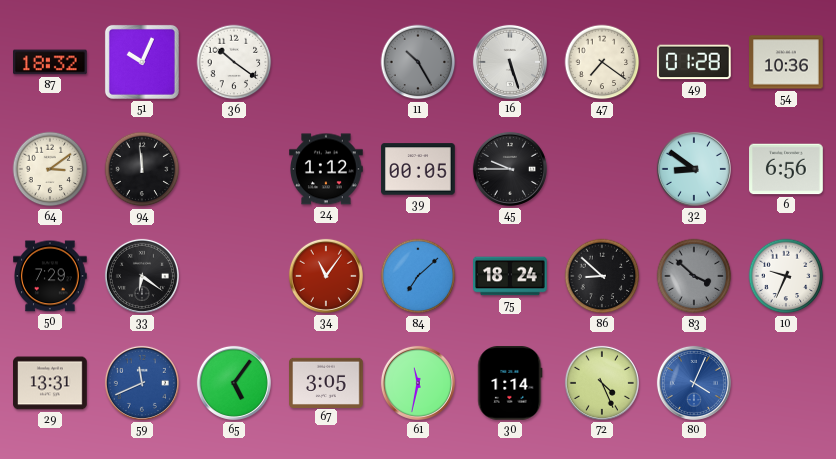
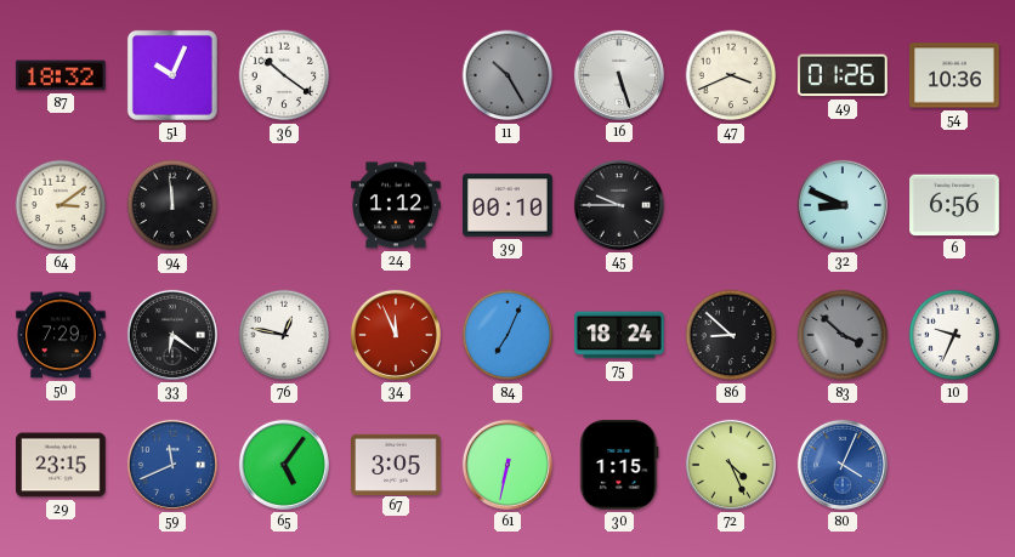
47: 7:21 -> 3:41 (731, 75)
49: 01:28 -> 01:26 (843, 75)
39: 00:05 -> 00:10 (508, 205)
32: 8:51 -> 8:49 (843, 205)
76: none -> 12:47 (284, 335)
34: 11:06 -> 11:56 (396, 335)
84: 7:08 -> 7:04 (508, 335)
29: 13:31 -> 23:15 (61, 465)
61: 11:32 -> 6:32 (508, 465)
30: 1:14 -> 1:15 (619, 466)
